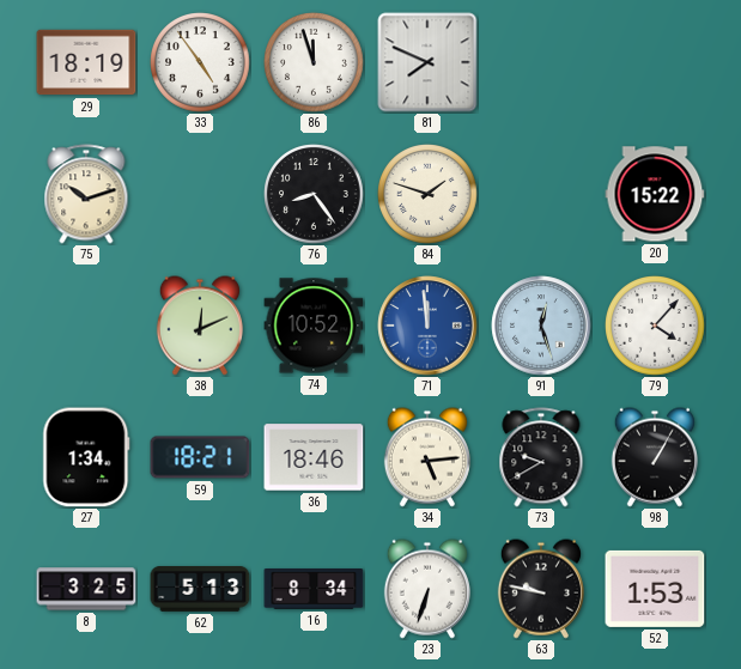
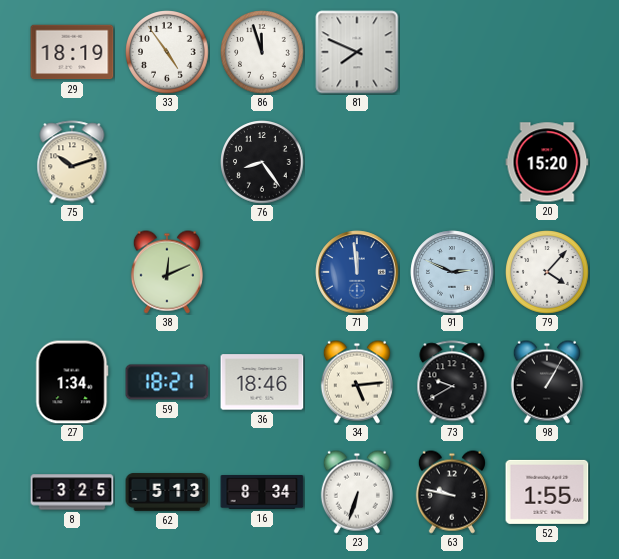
84: 1:48 -> none (427, 194)
20: 15:22 -> 15:20 (547, 162)
74: 10:52 -> none (314, 326)
91: 12:27 -> 2:49 (452, 272)
52: 1:53 -> 1:55 (547, 492)
